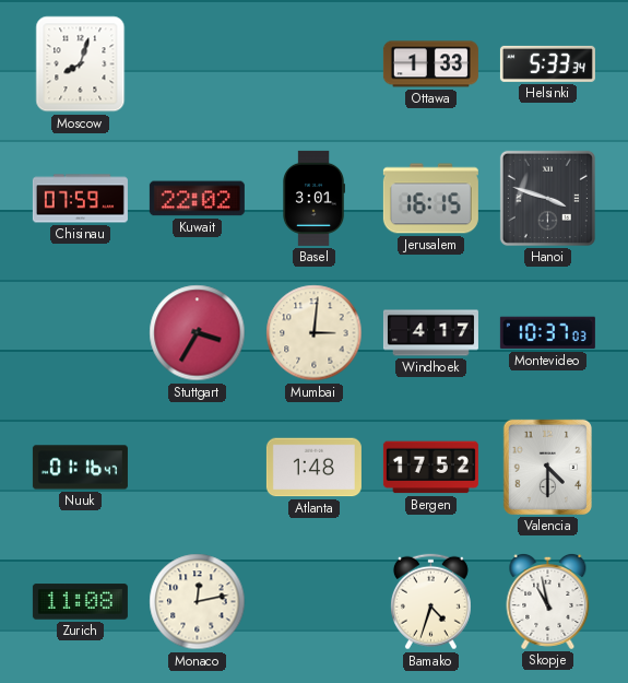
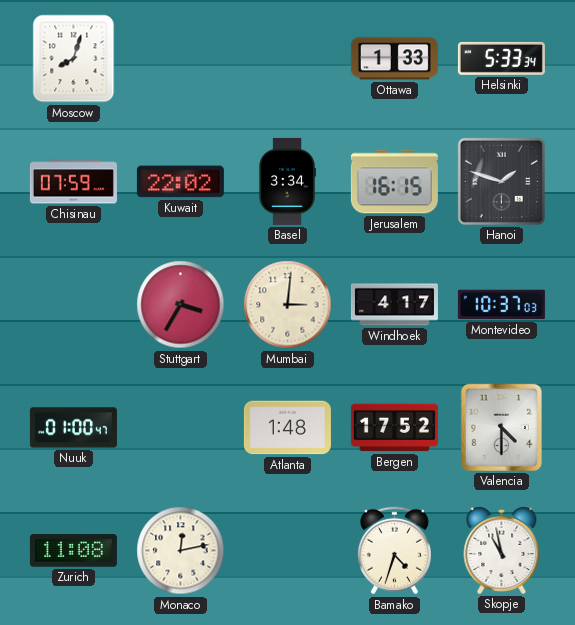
Basel: 3:01 -> 3:34 (287, 181)
Hanoi: 3:48 -> 1:48 (501, 181)
Nuuk: 01:16 -> 01:00 (73, 428)
